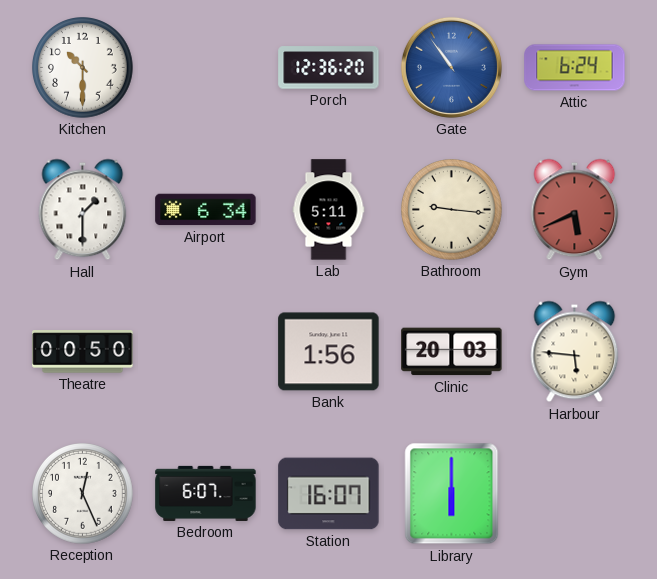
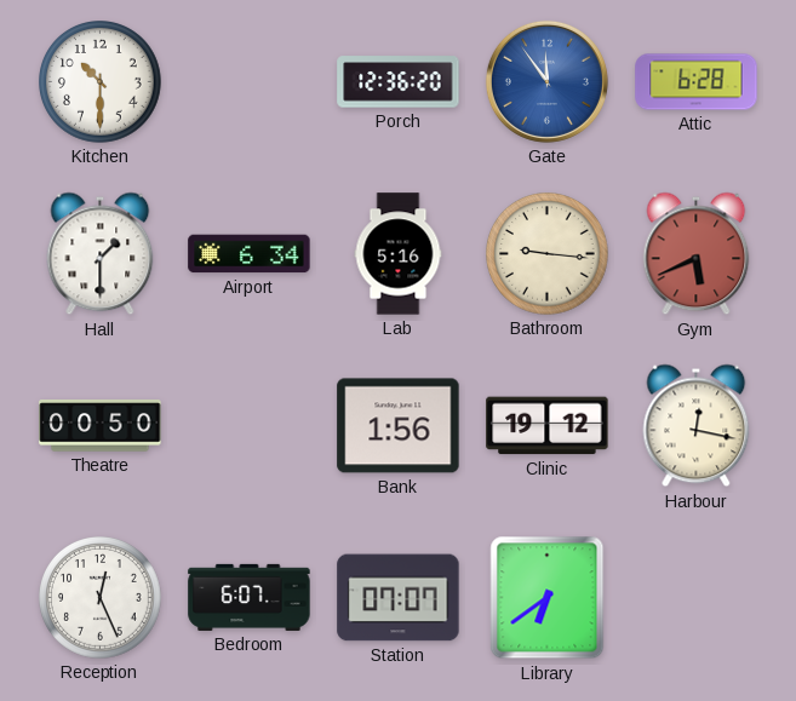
Gate: 10:54 -> 11:54 (546, 81)
Attic: 6:24 -> 6:28 (697, 82)
Lab: 5:11 -> 5:16 (399, 254)
Clinic: 20:03 -> 19:12 (548, 426)
Harbour: 5:46 -> 12:17 (697, 426)
Station: 16:07 -> 07:07 (399, 598)
Library: 6:00 -> 6:39 (548, 598)
